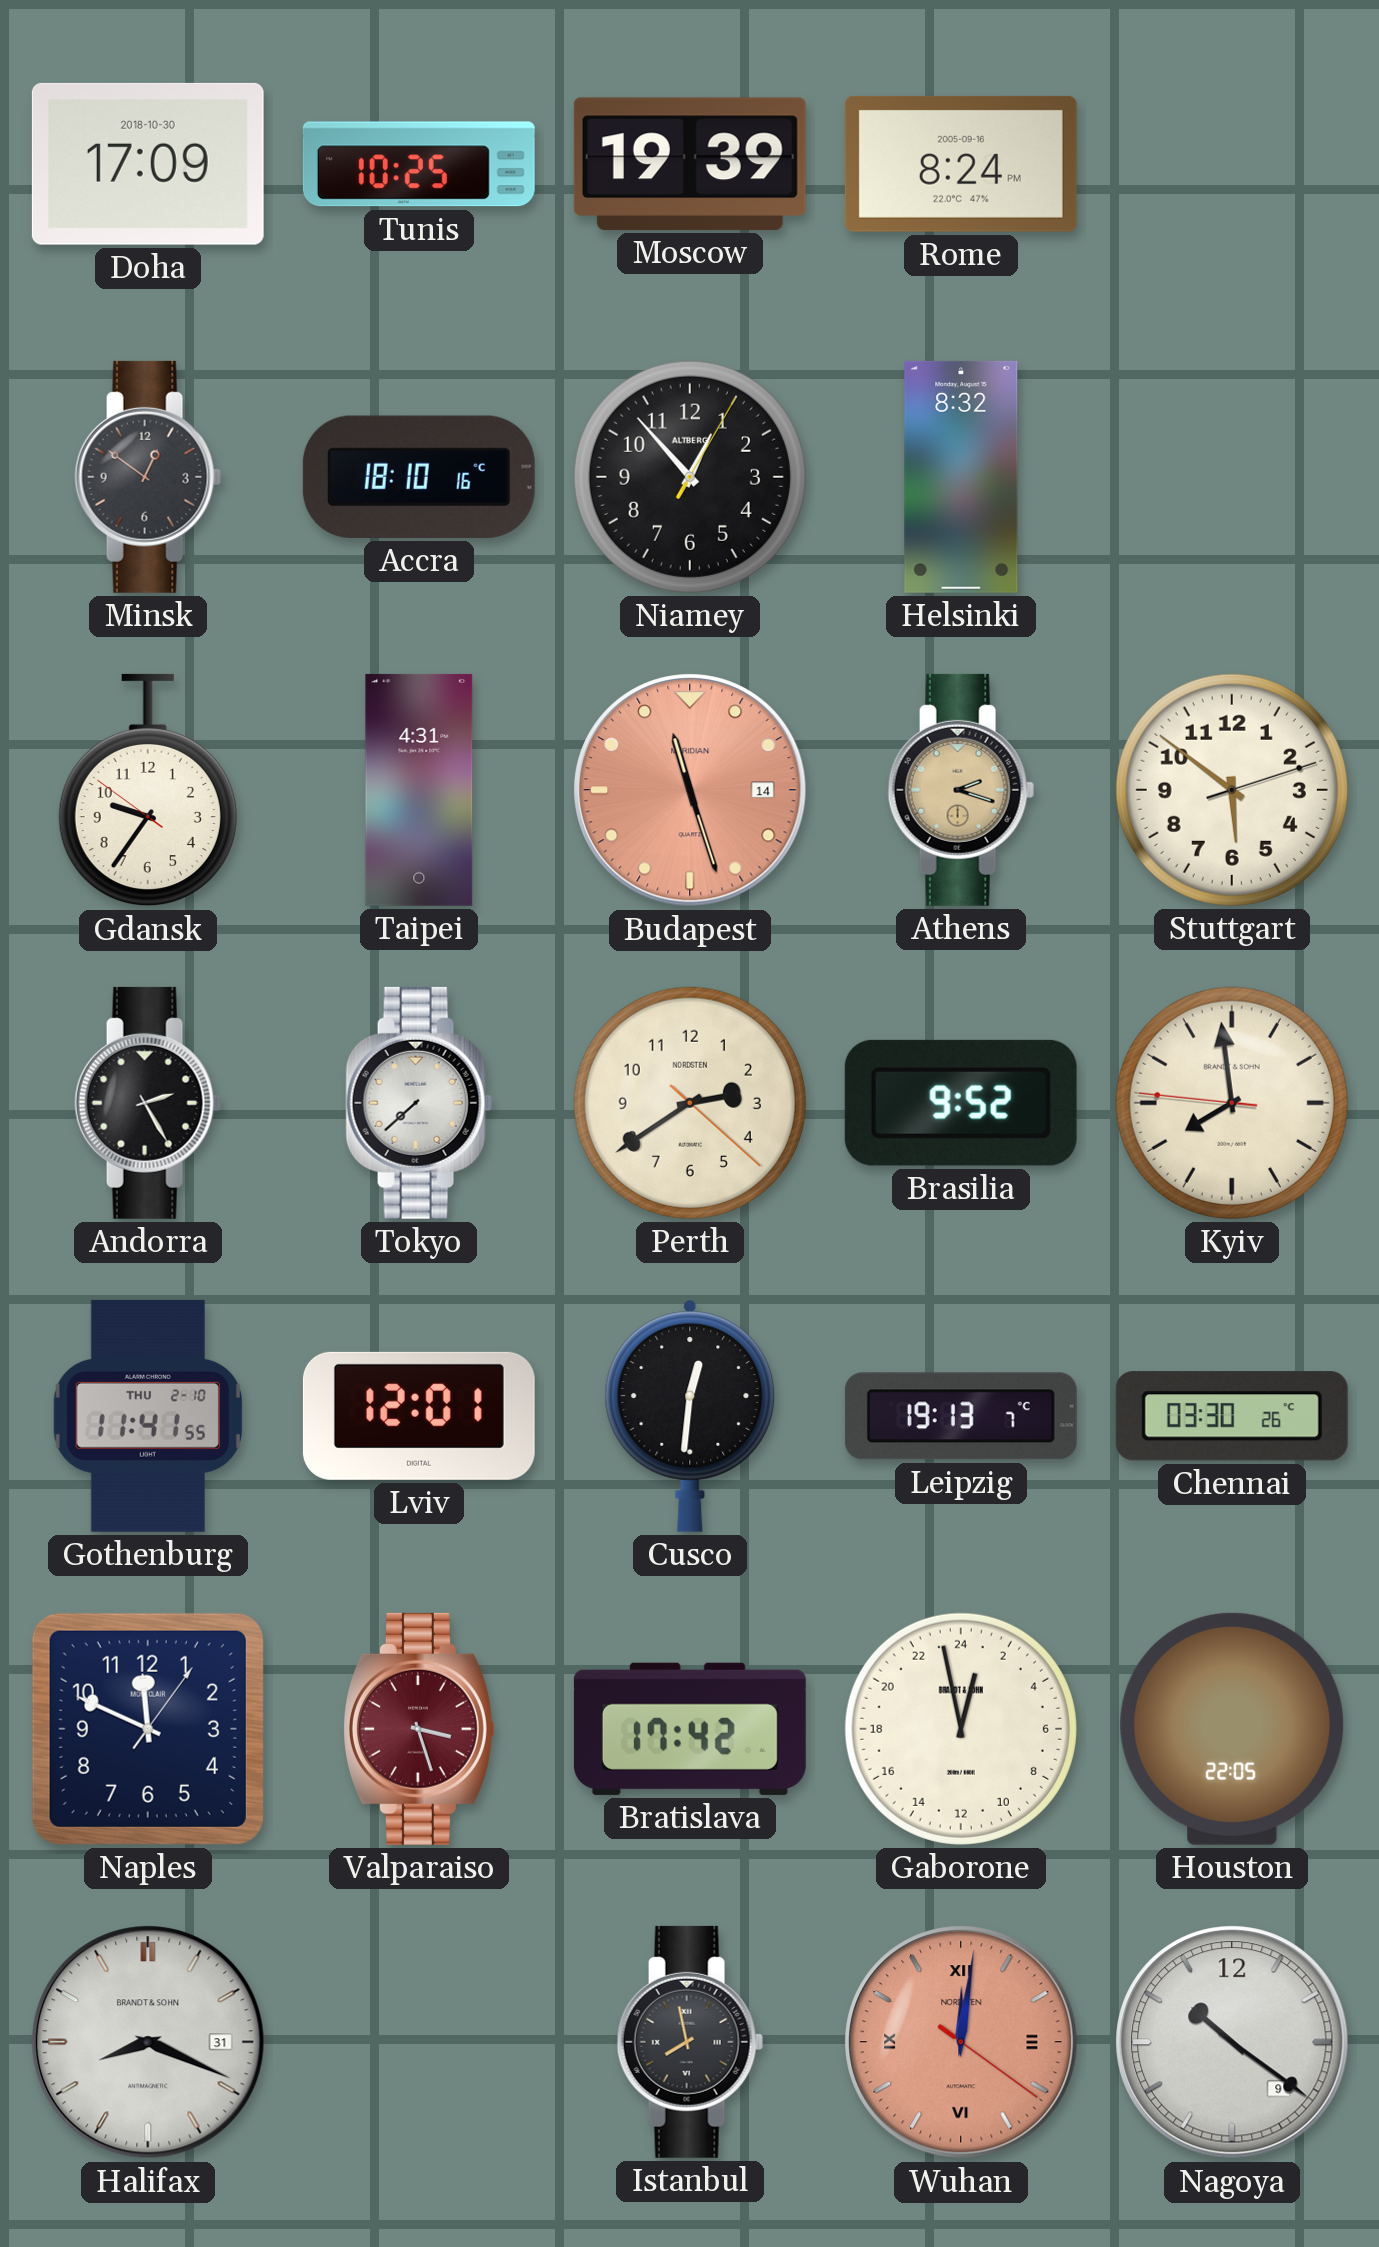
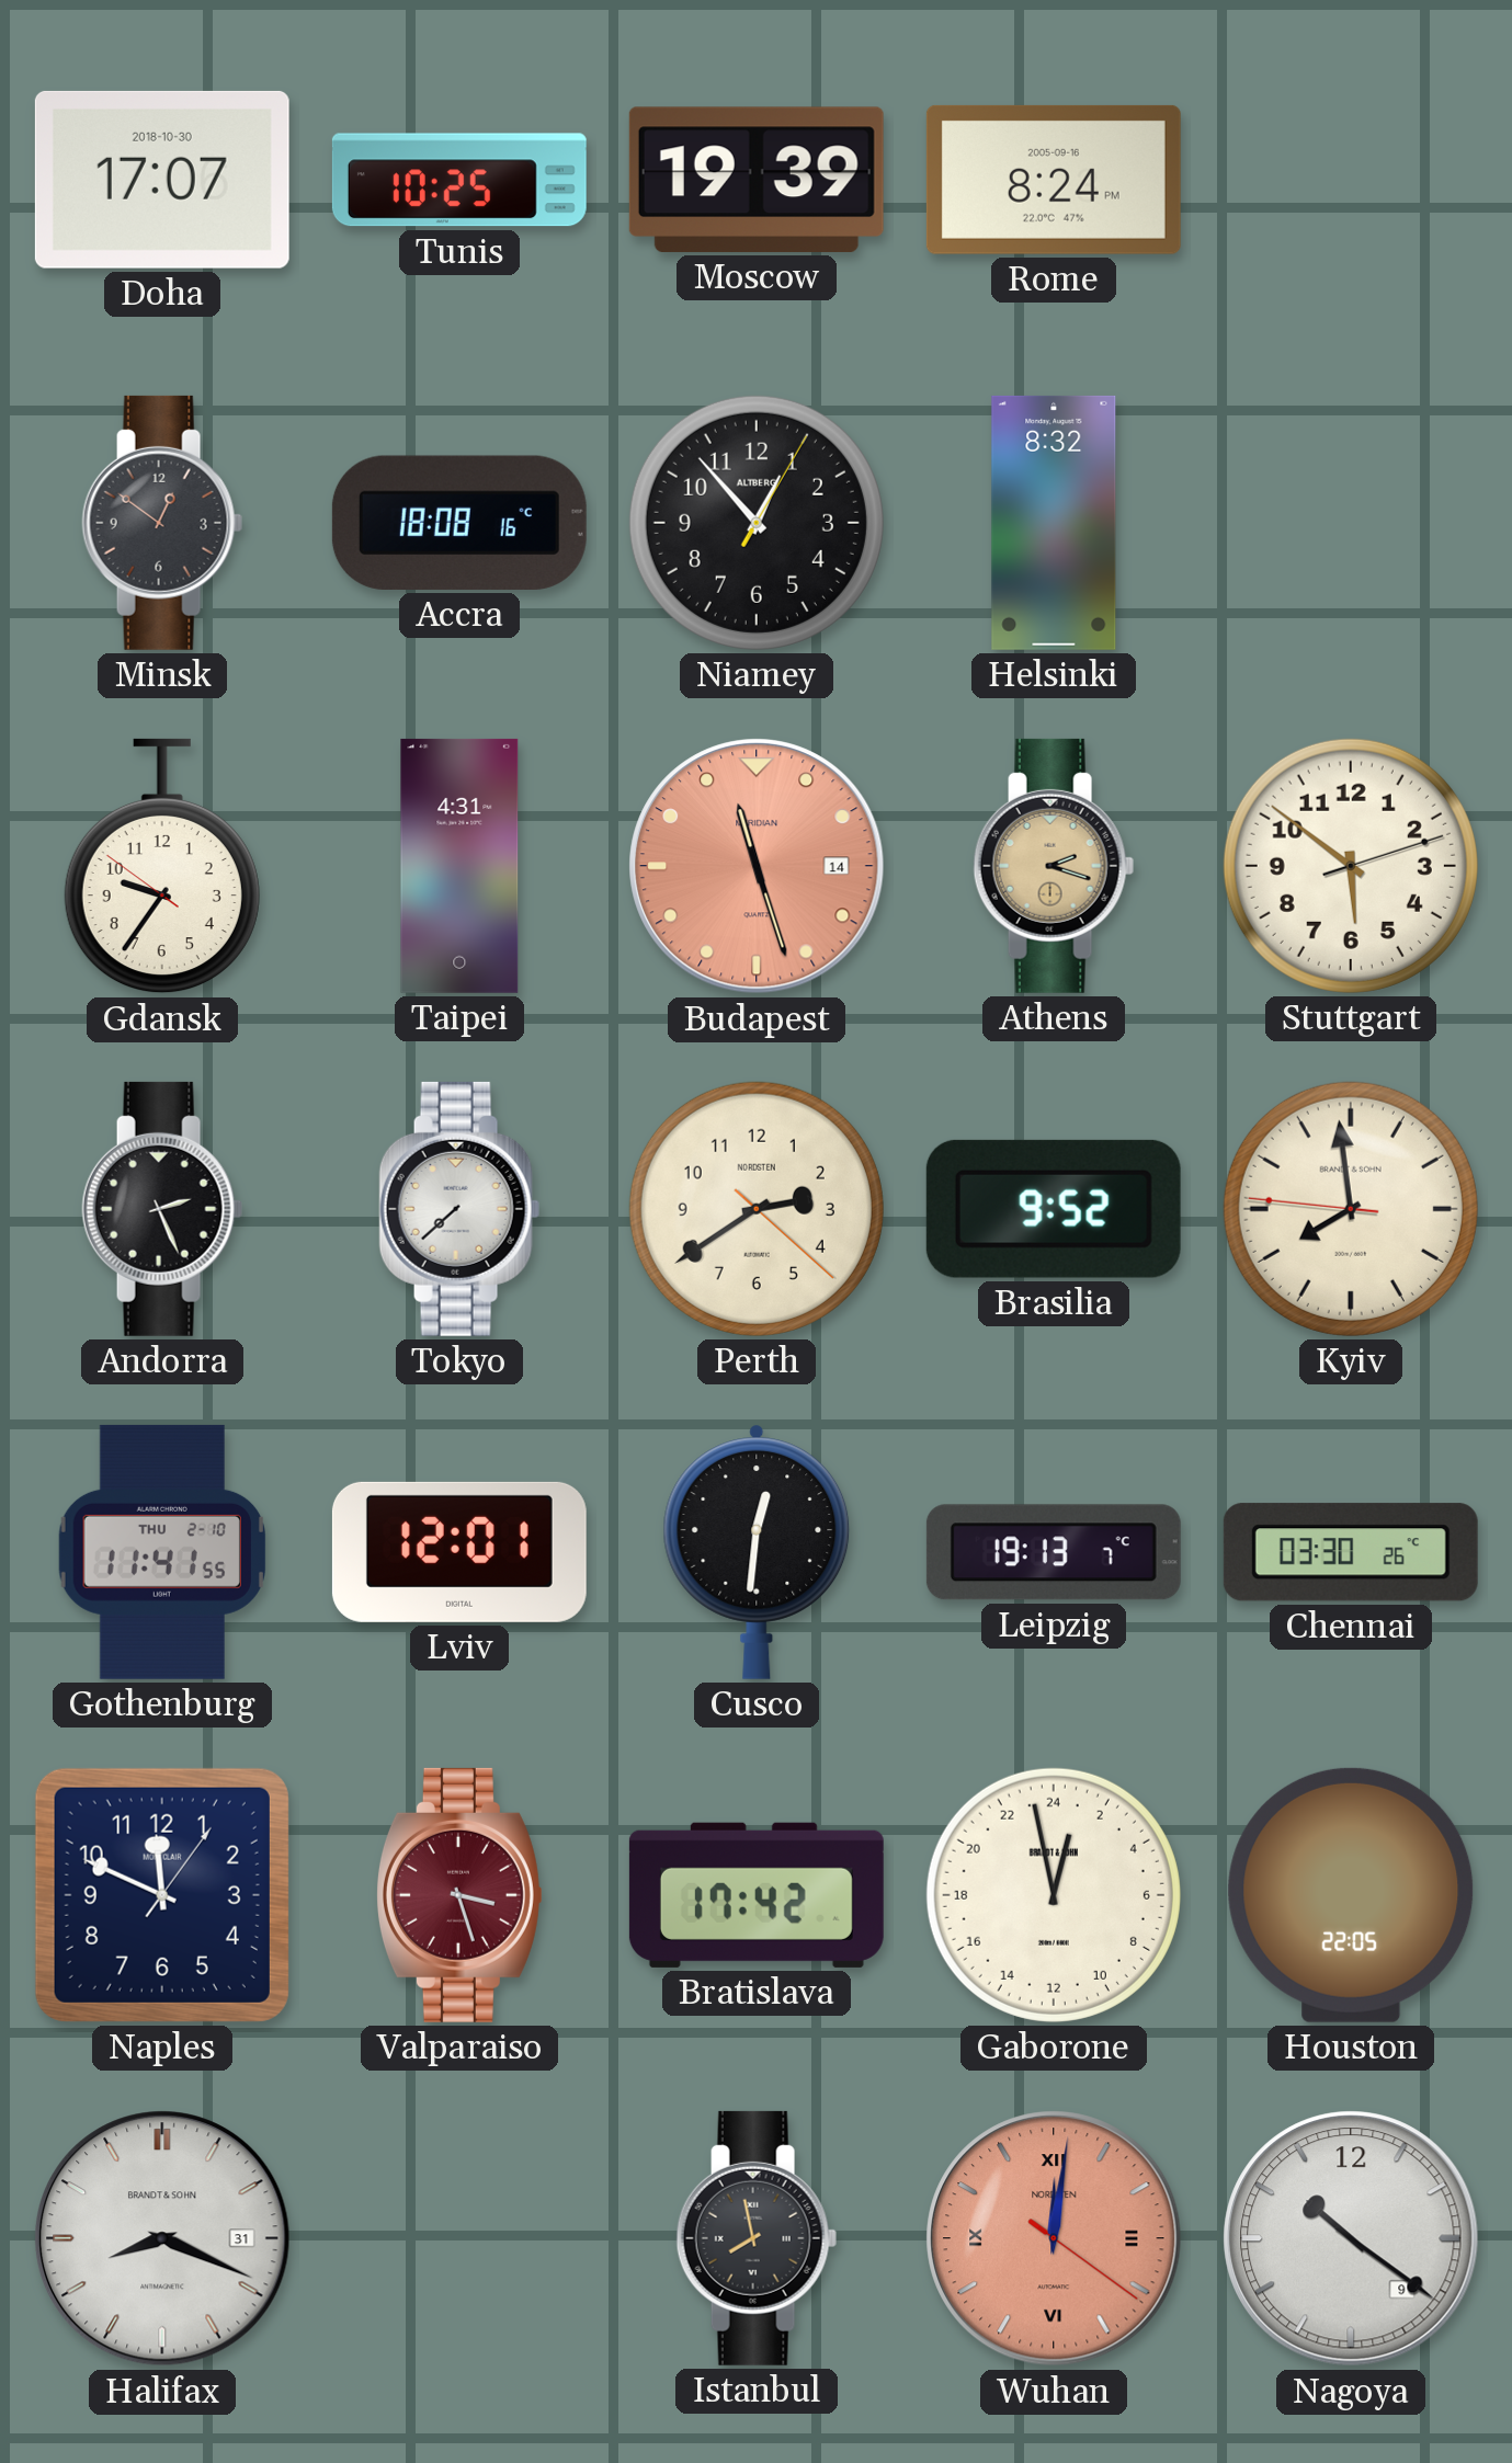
Doha: 17:09 -> 17:07 (162, 180)
Accra: 18:10 -> 18:08 (459, 523)
Andorra: 2:25 -> 2:26 (162, 1209)
